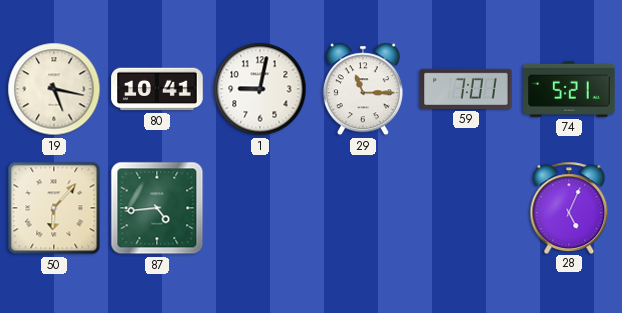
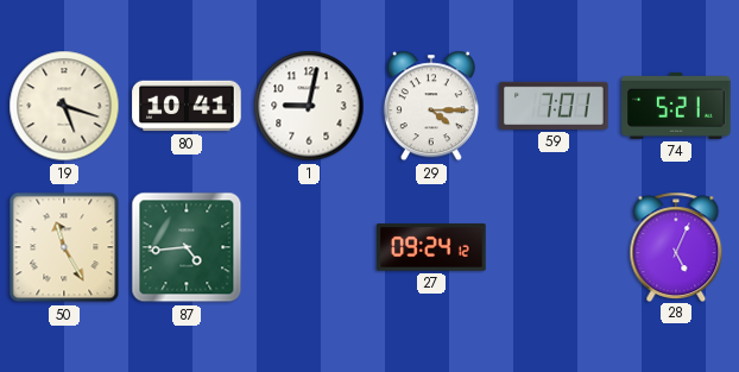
19: 5:17 -> 5:18 (64, 106)
29: 11:15 -> 4:15 (431, 106)
50: 6:07 -> 11:25 (64, 247)
27: none -> 09:24 (431, 247)
